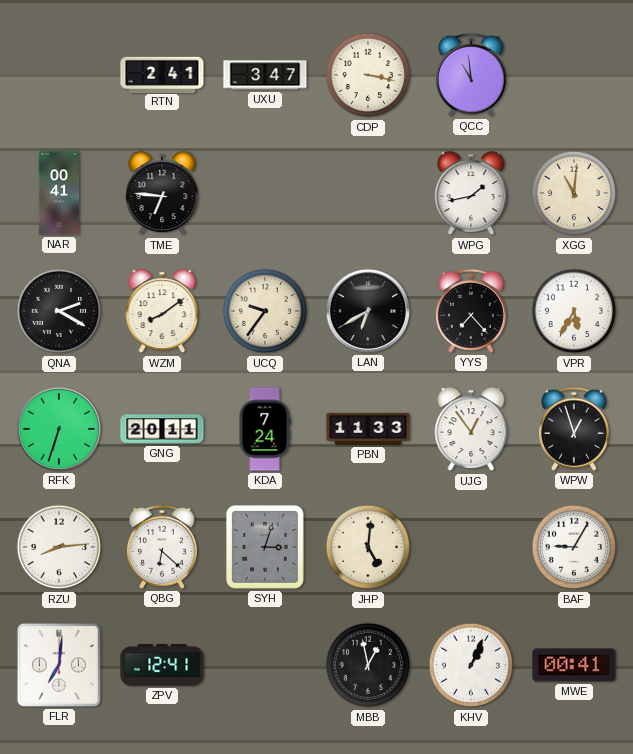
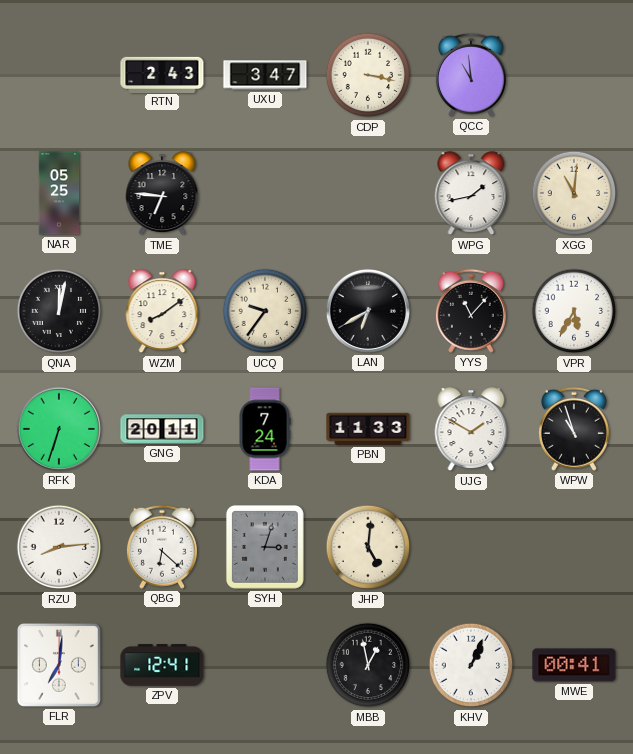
RTN: 2:41 -> 2:43 (162, 74)
NAR: 00:41 -> 05:25 (59, 193)
QNA: 2:20 -> 12:02 (59, 311)
YYS: 7:23 -> 11:07 (471, 311)
UJG: 12:54 -> 1:50 (471, 430)
WPW: 12:57 -> 10:57 (574, 429)
BAF: 9:05 -> none (574, 547)
